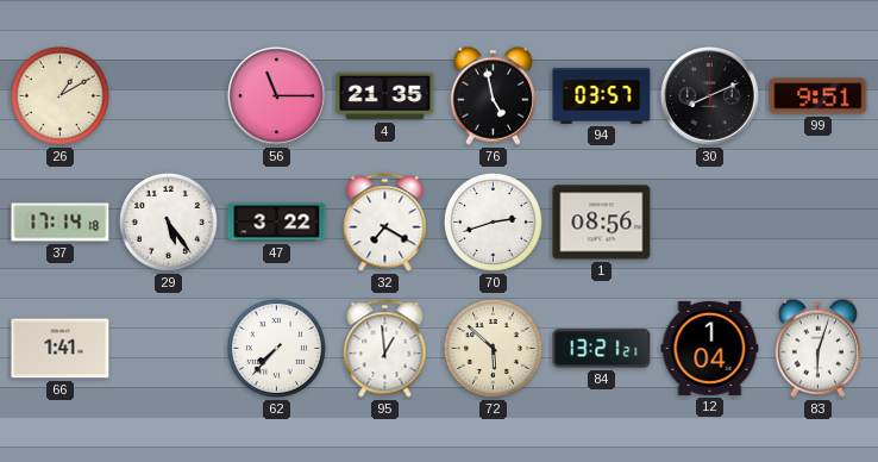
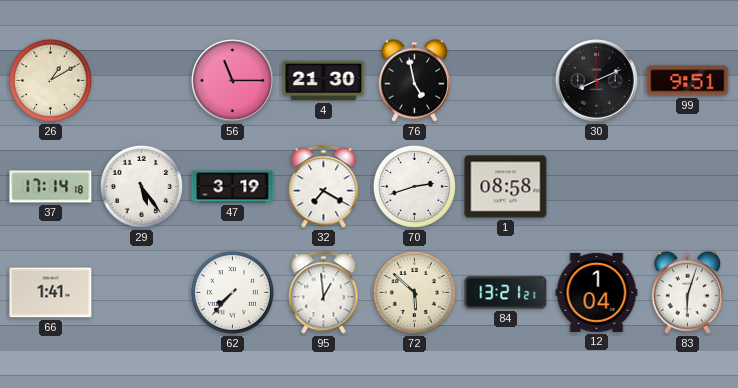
4: 21:35 -> 21:30 (324, 81)
94: 03:57 -> none (602, 95)
47: 3:22 -> 3:19 (233, 187)
1: 08:56 -> 08:58 (506, 187)
